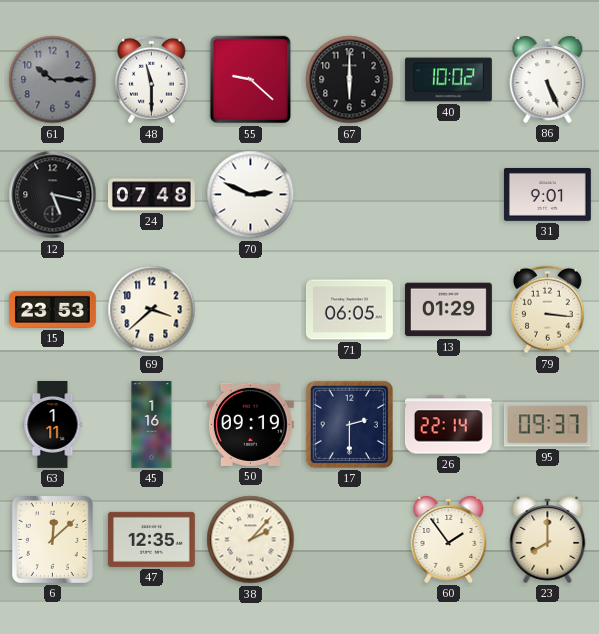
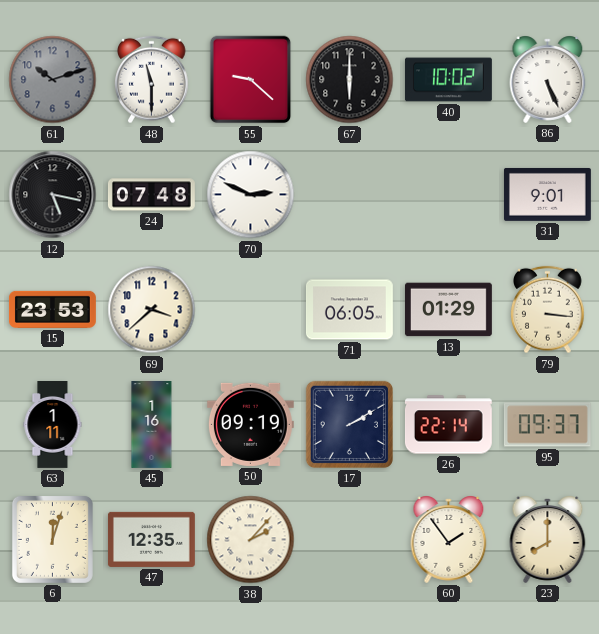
61: 10:15 -> 10:12 (53, 80)
17: 2:30 -> 2:10 (349, 424)
6: 12:08 -> 12:03 (52, 539)
